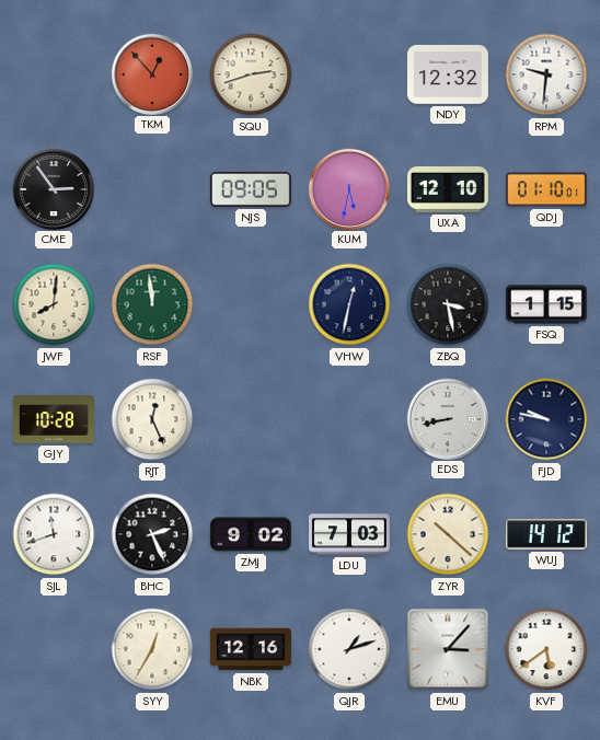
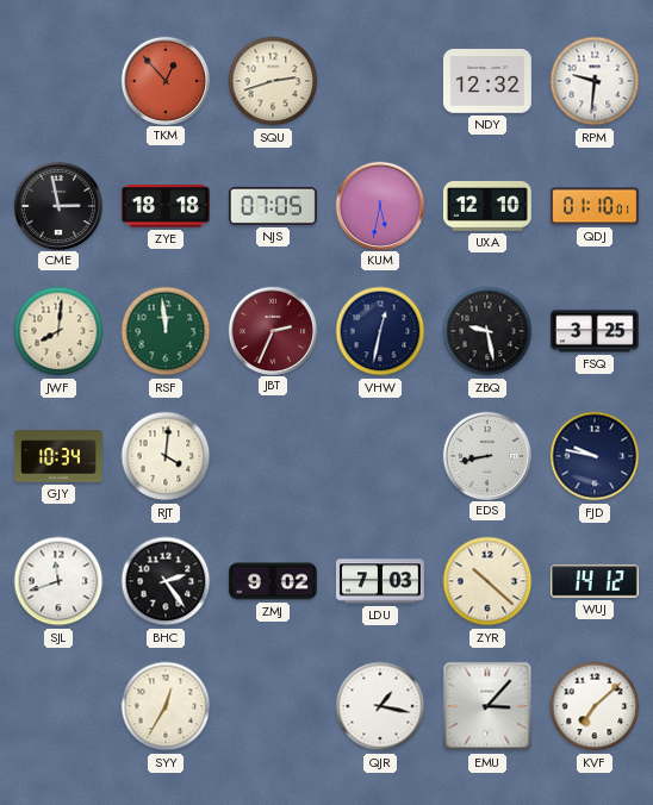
CME: 2:54 -> 2:58 (57, 205)
ZYE: none -> 18:18 (166, 206)
NJS: 09:05 -> 07:05 (273, 206)
JBT: none -> 2:34 (272, 330)
ZBQ: 3:28 -> 9:28 (487, 331)
FSQ: 1:15 -> 3:25 (595, 331)
GJY: 10:28 -> 10:34 (58, 456)
RJT: 12:26 -> 4:01 (166, 456)
BHC: 2:26 -> 2:24 (166, 581)
NBK: 12:16 -> none (251, 649)
QJR: 1:12 -> 1:17 (380, 706)
KVF: 5:39 -> 7:08 (595, 706)
